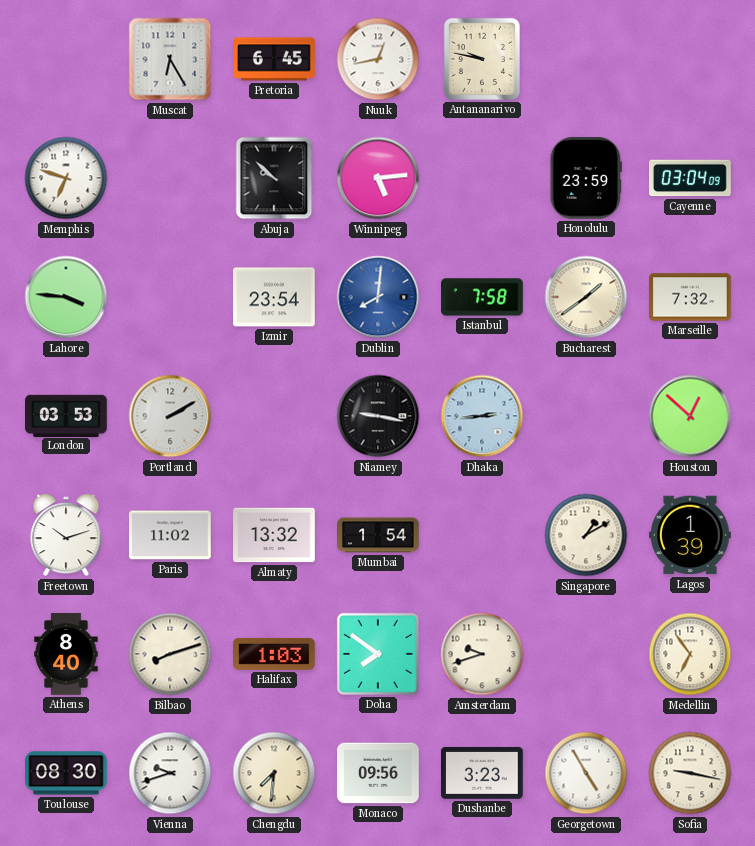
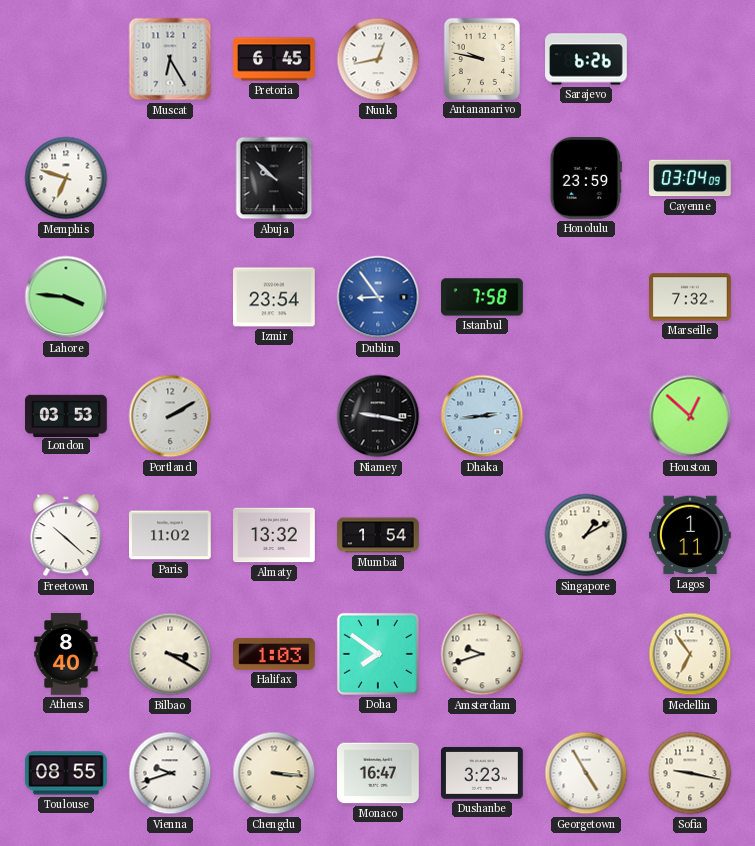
Sarajevo: none -> 6:26 (586, 59)
Winnipeg: 5:14 -> none (378, 178)
Dublin: 8:01 -> 8:54 (378, 297)
Bucharest: 1:39 -> none (586, 297)
Freetown: 10:12 -> 10:22 (66, 535)
Lagos: 1:39 -> 1:11 (691, 535)
Bilbao: 8:12 -> 3:20 (170, 654)
Toulouse: 08:30 -> 08:55 (66, 773)
Chengdu: 7:31 -> 3:16 (274, 773)
Monaco: 09:56 -> 16:47 (378, 773)
